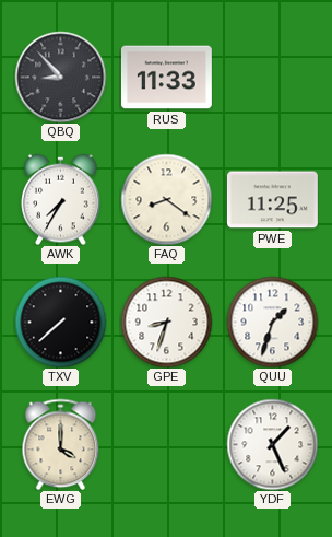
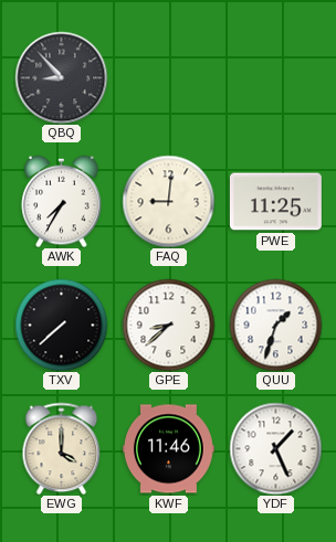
RUS: 11:33 -> none (166, 78)
FAQ: 8:21 -> 9:01 (168, 201)
GPE: 8:33 -> 8:38 (168, 325)
KWF: none -> 11:46 (168, 449)
